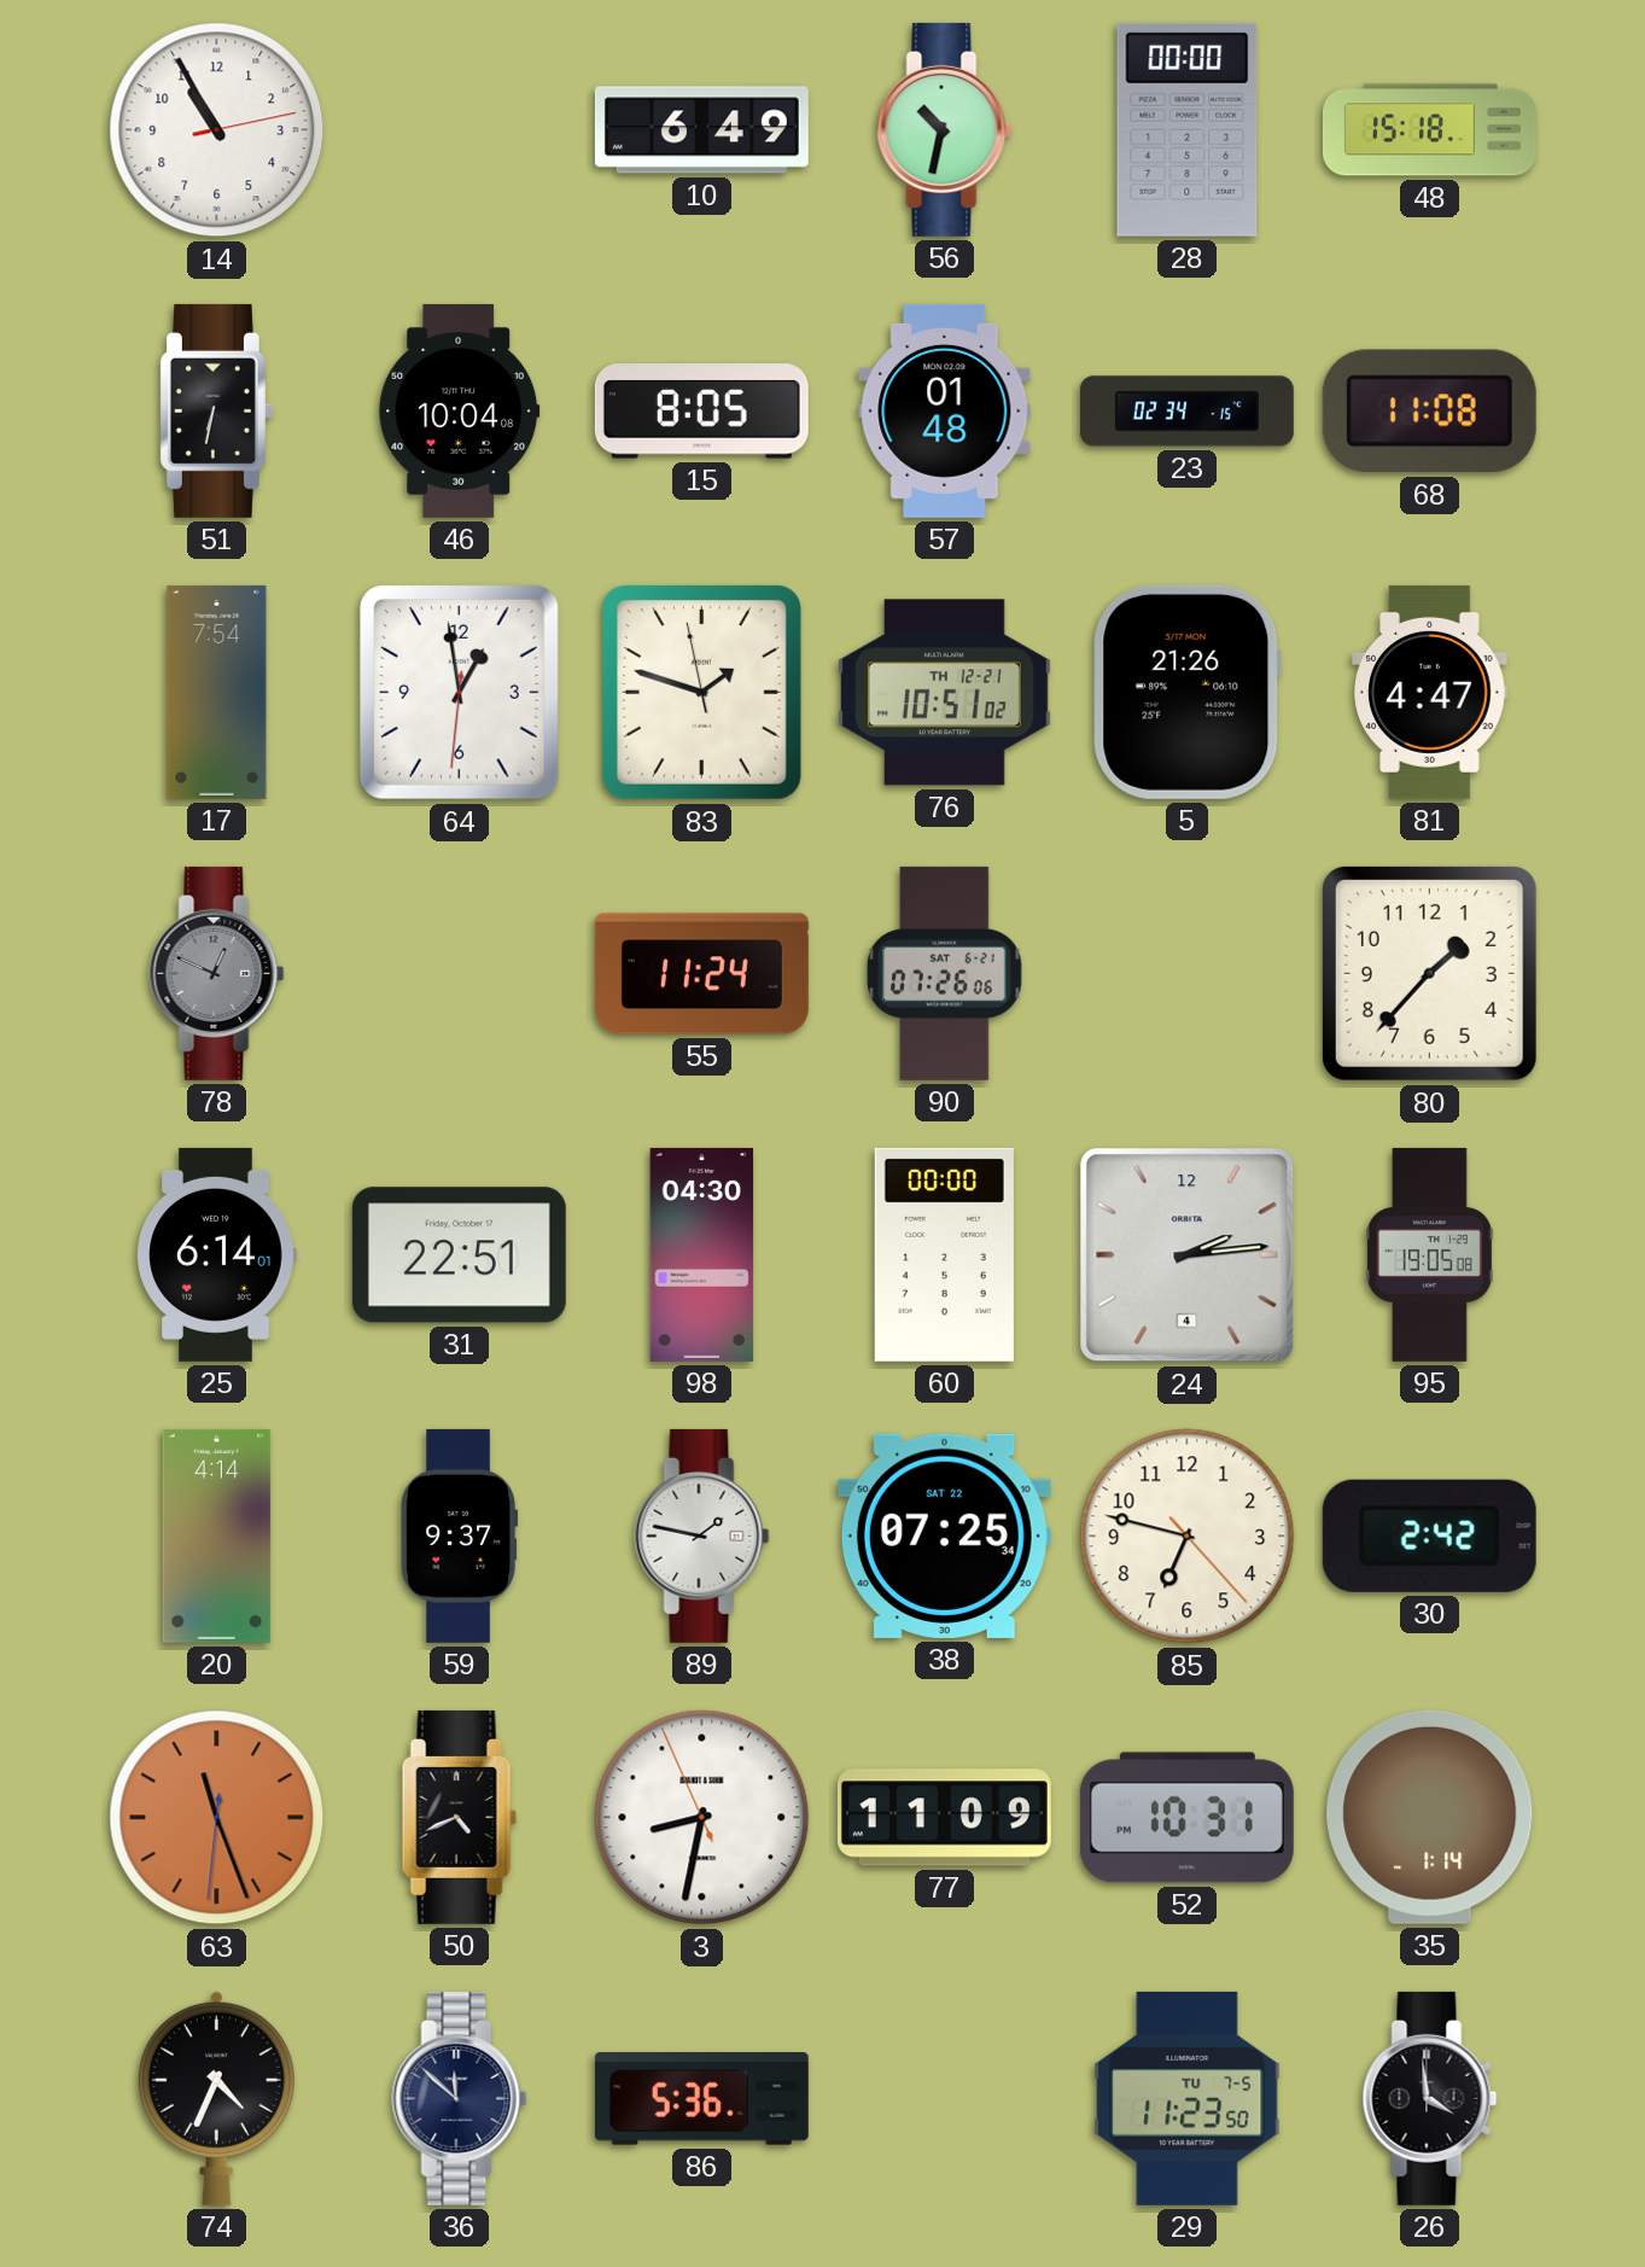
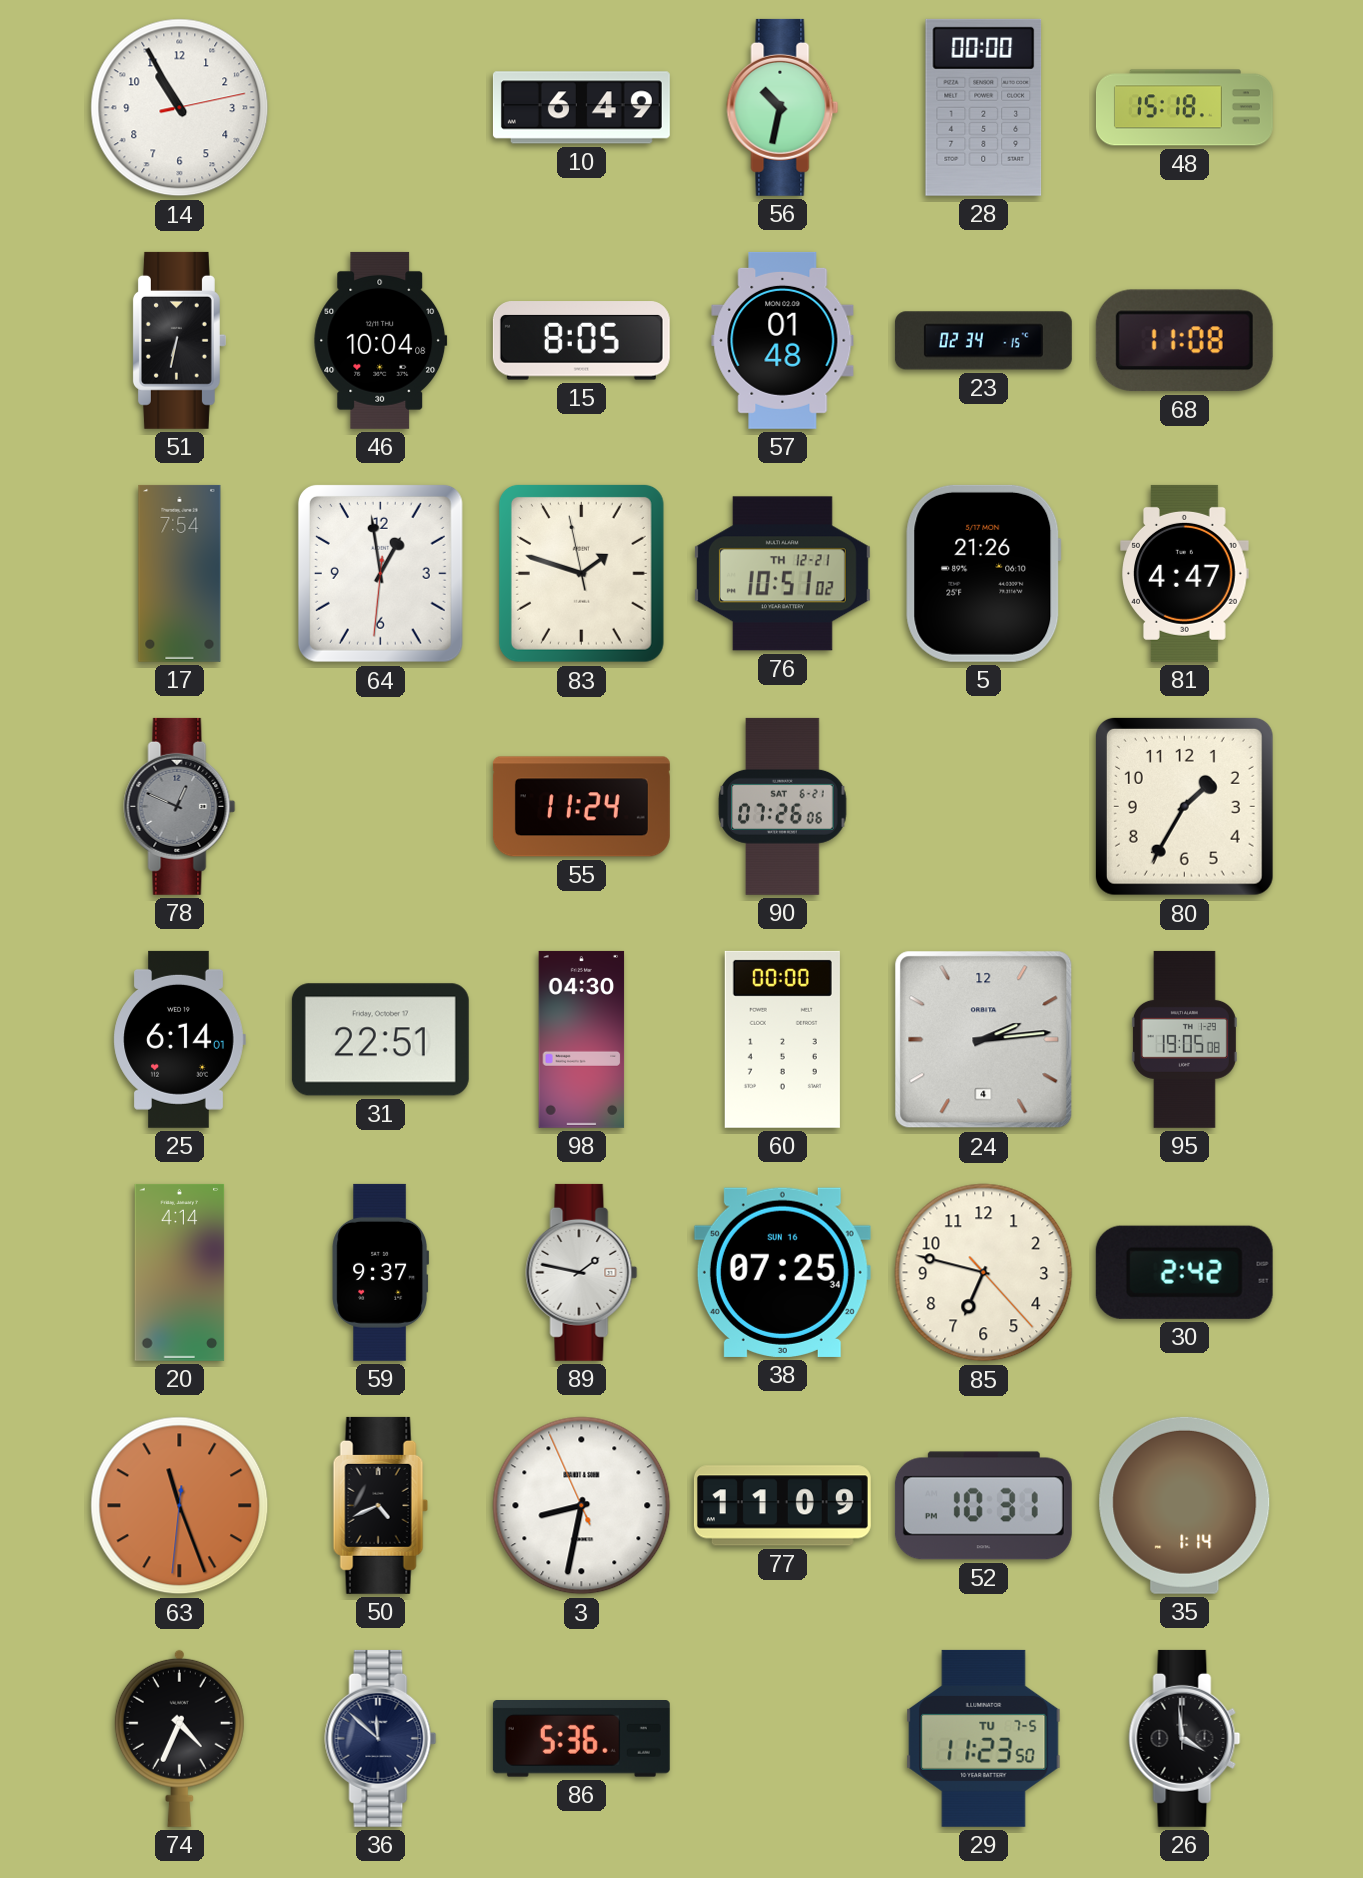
80: 1:37 -> 1:35 (1184, 806)
38 date: SAT 22 -> SUN 16 (782, 1272)
